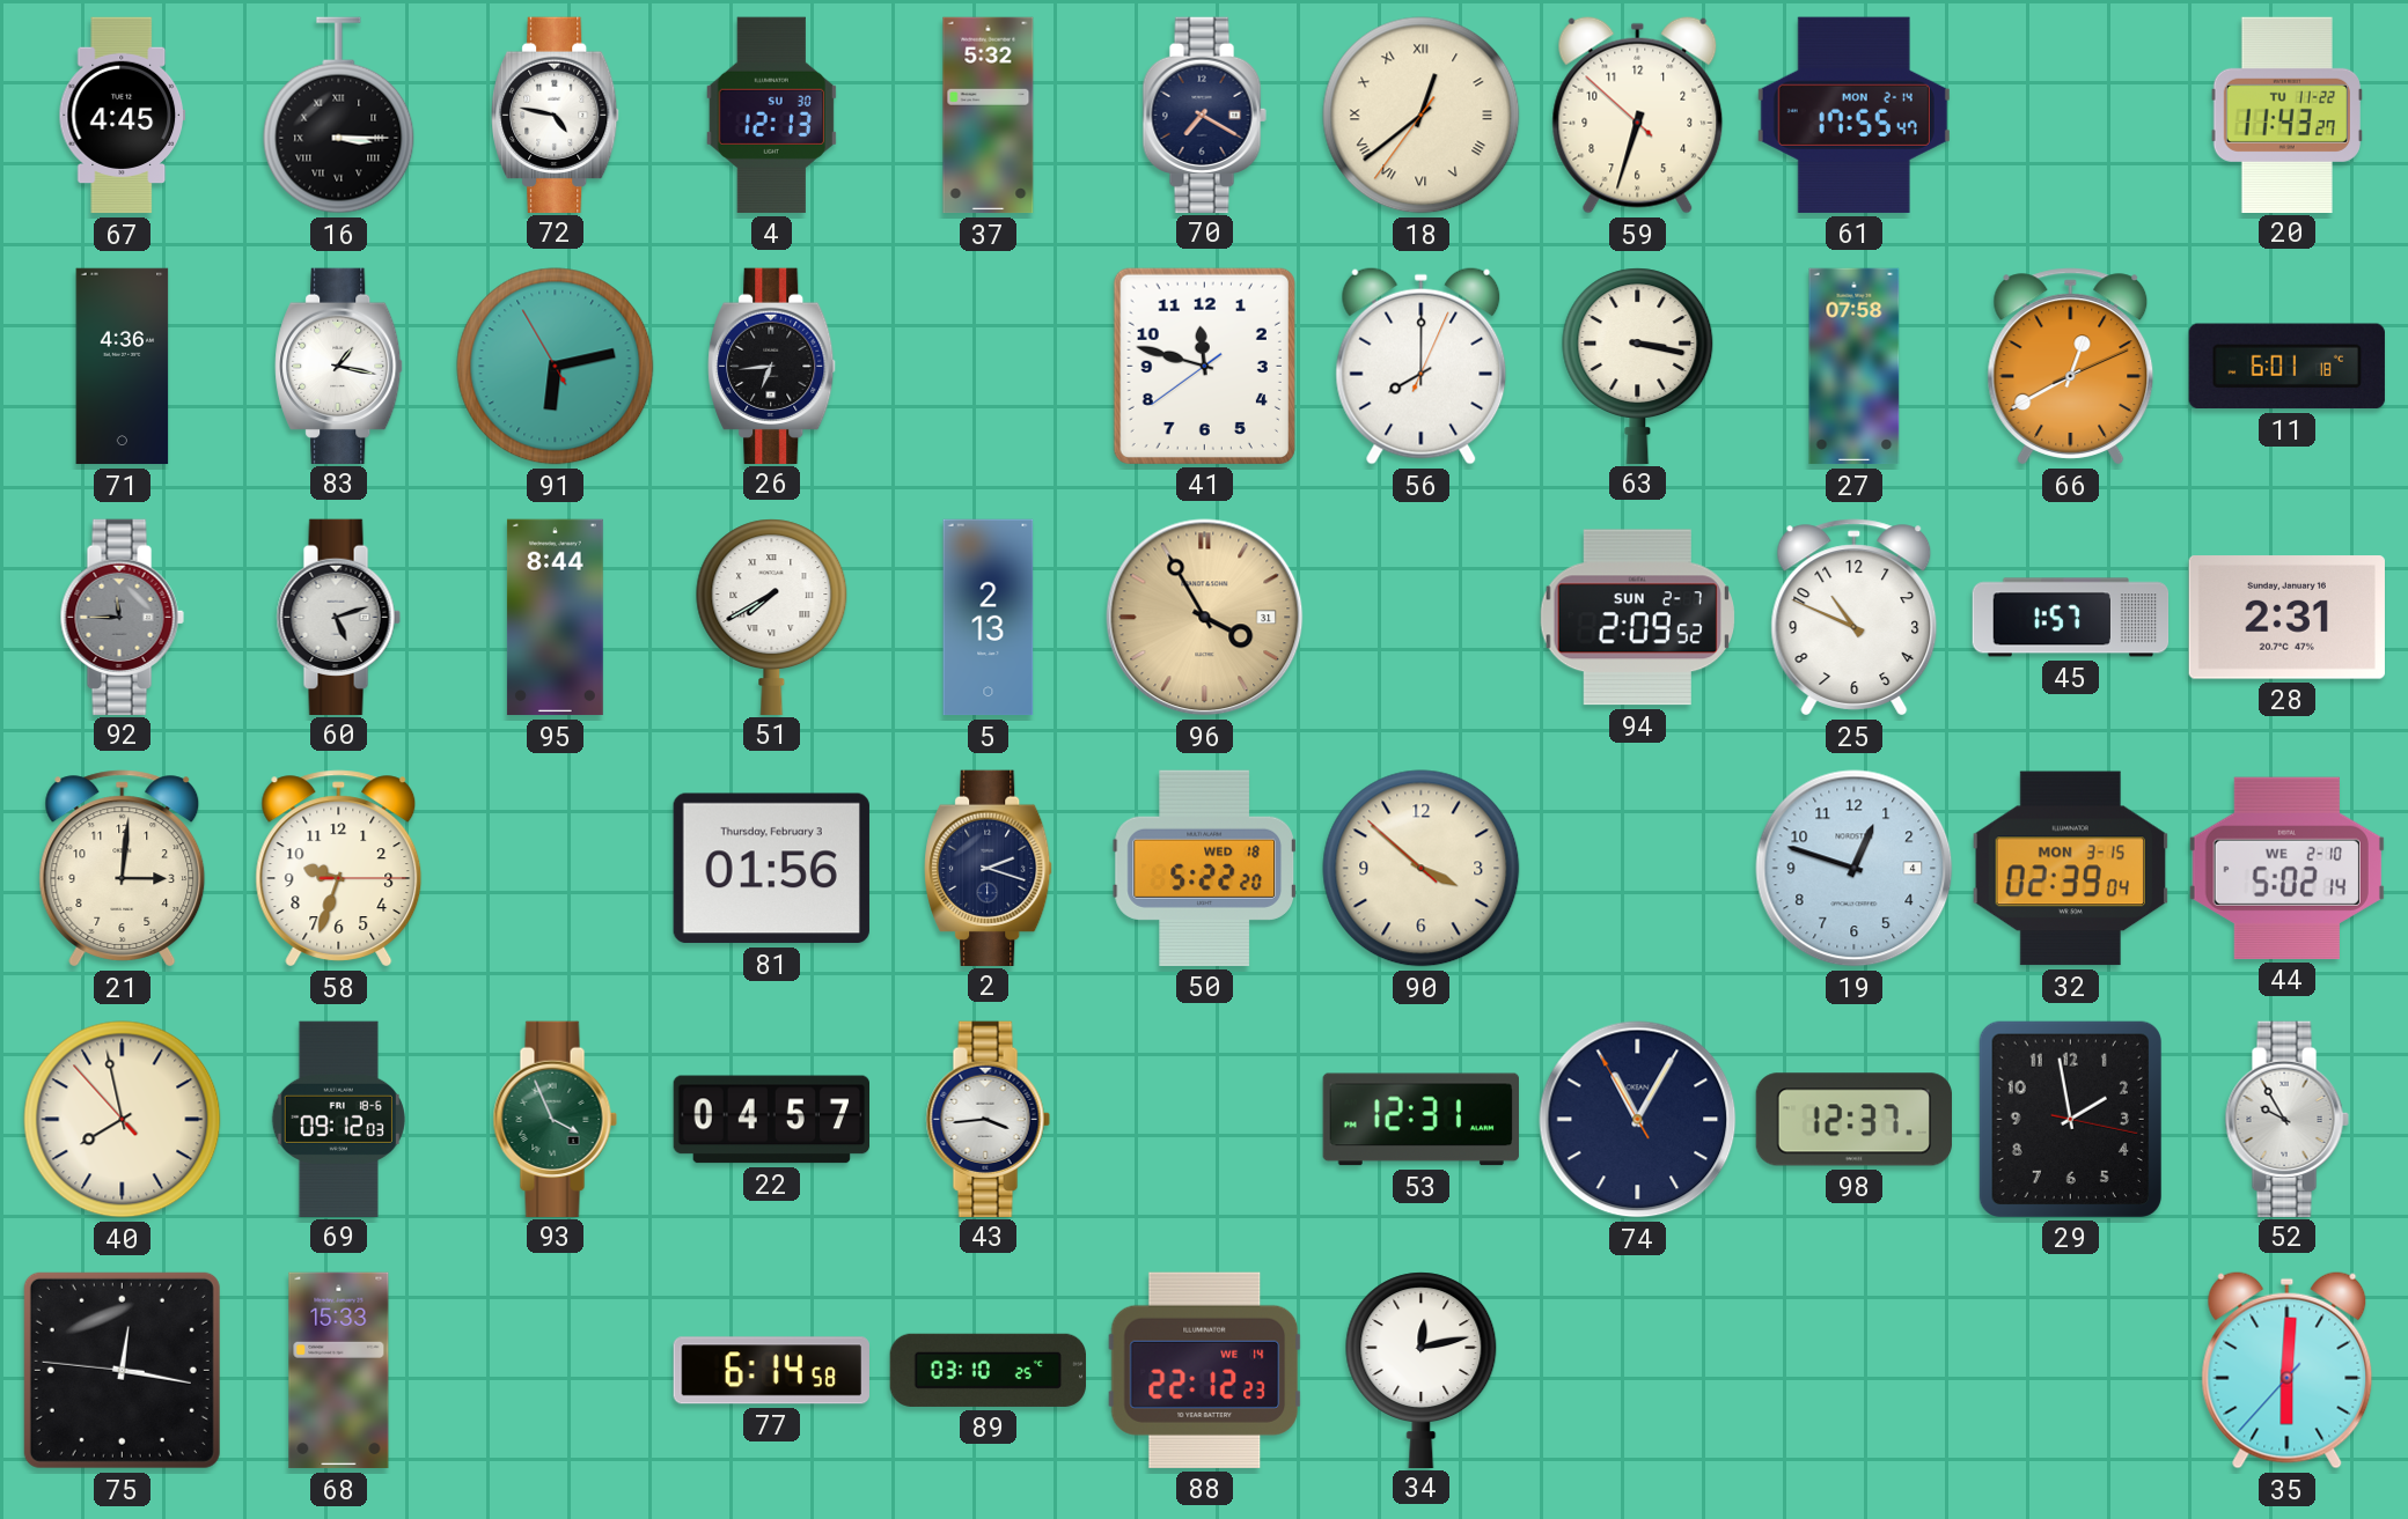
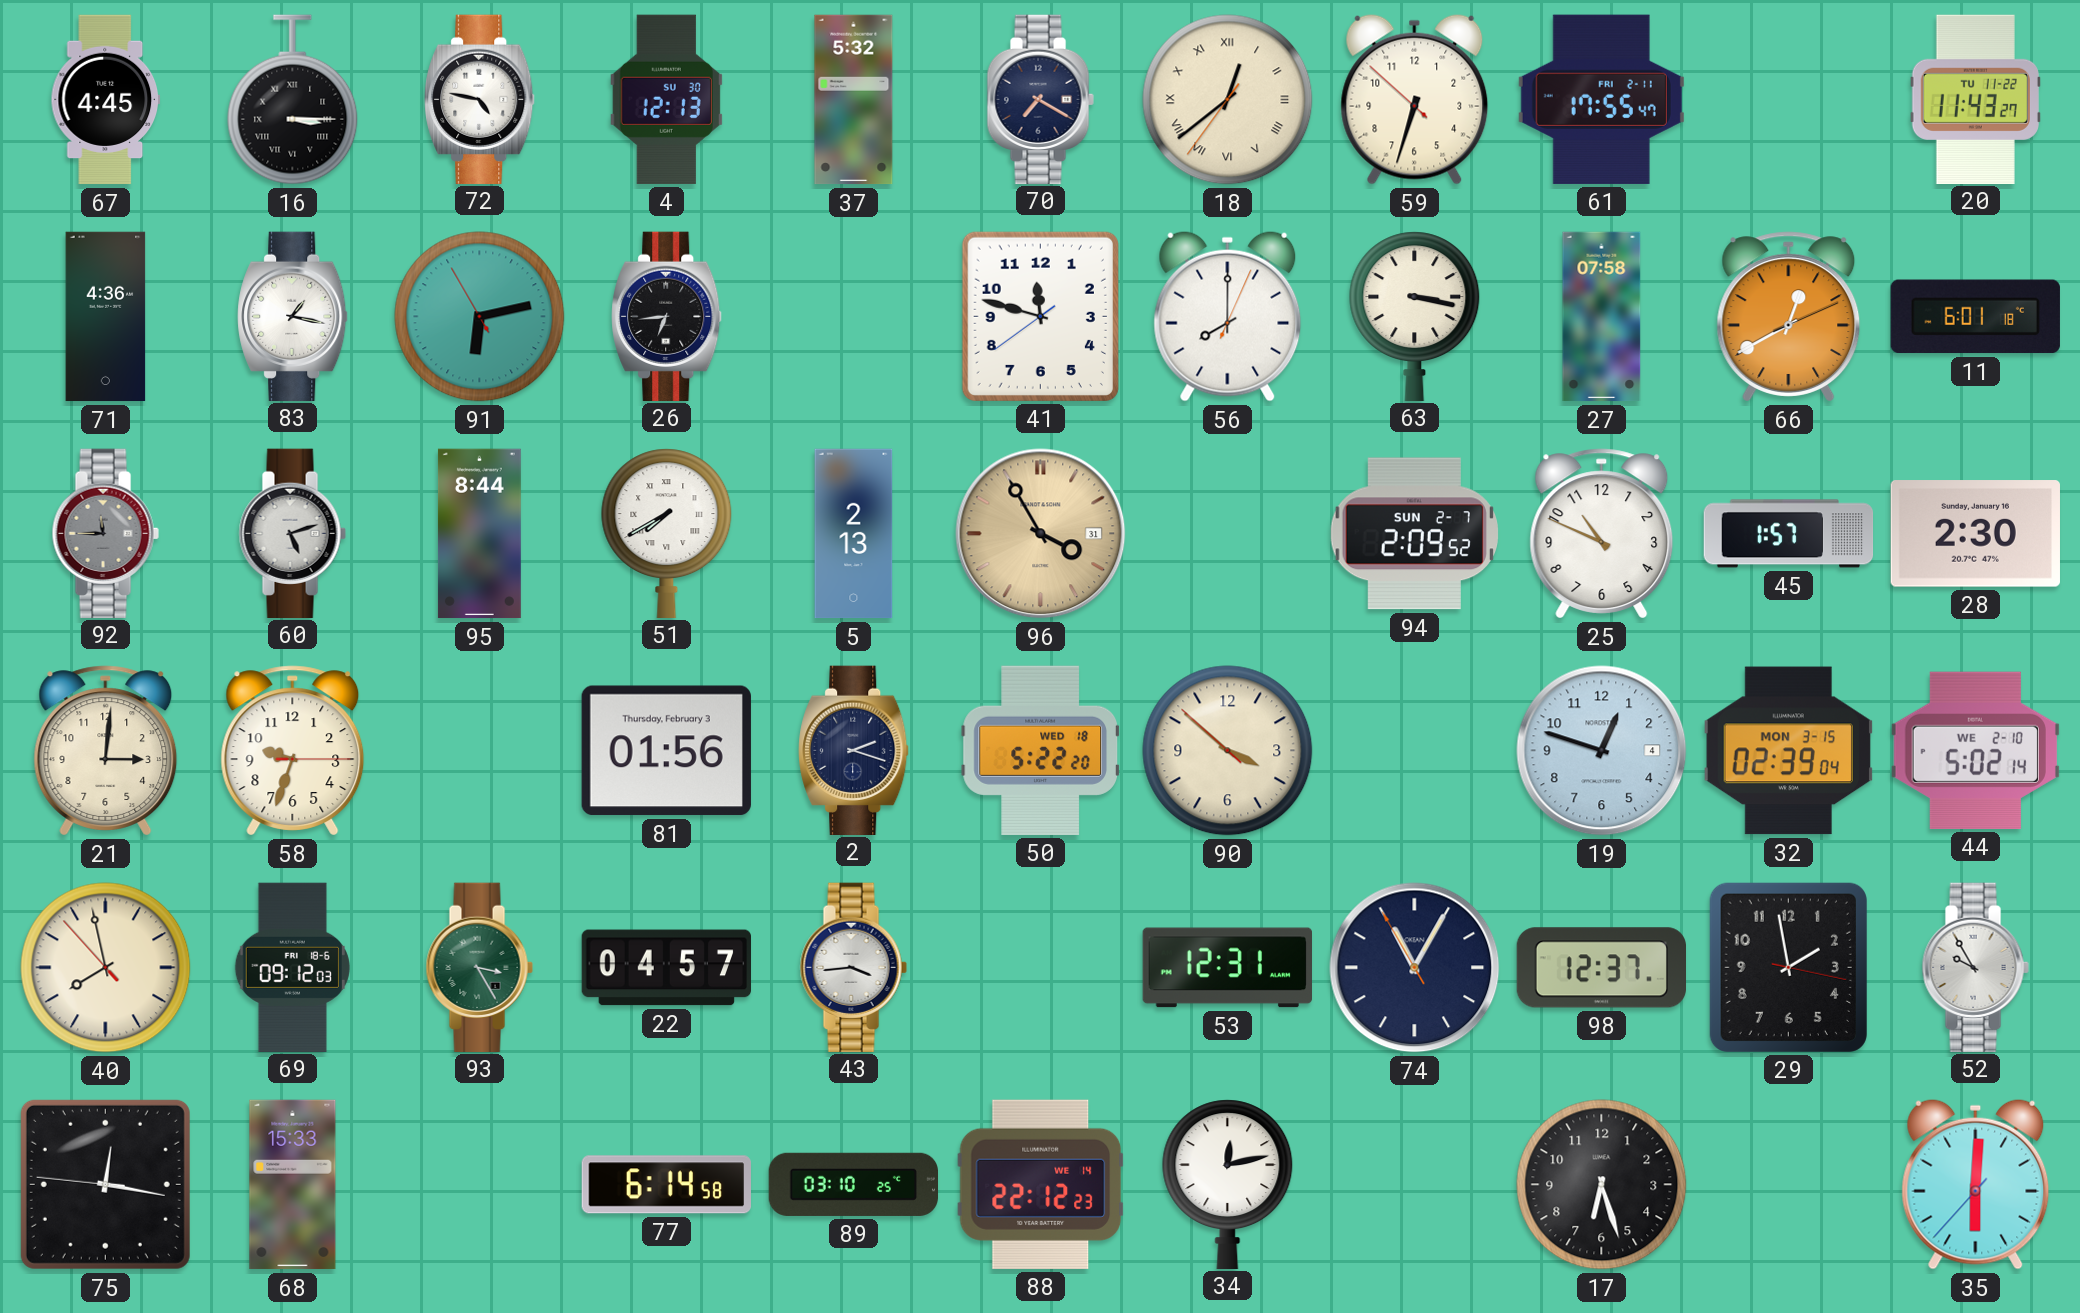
61 date: MON 2-14 -> FRI 2-11 (1601, 99)
28: 2:31 -> 2:30 (1975, 534)
93: 3:56 -> 3:25 (479, 967)
17: none -> 6:27 (1602, 1185)
